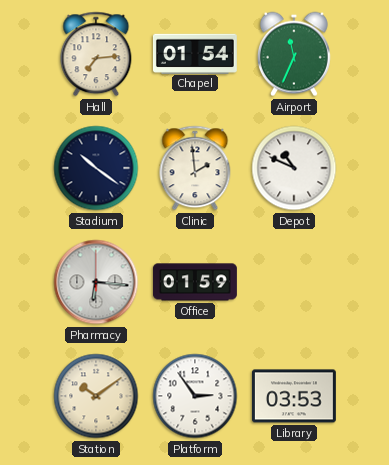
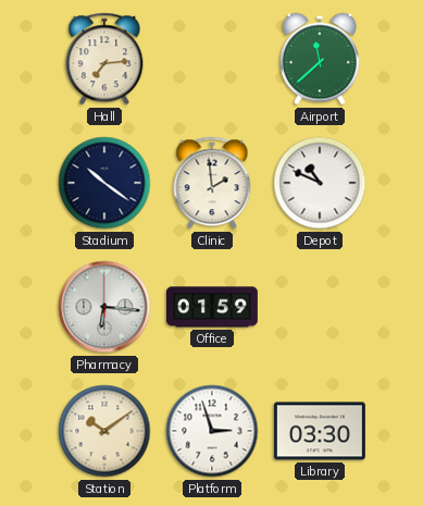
Chapel: 01:54 -> none (195, 53)
Airport: 11:34 -> 11:38 (320, 59)
Platform: 2:54 -> 2:57 (212, 431)
Library: 03:53 -> 03:30 (320, 431)
